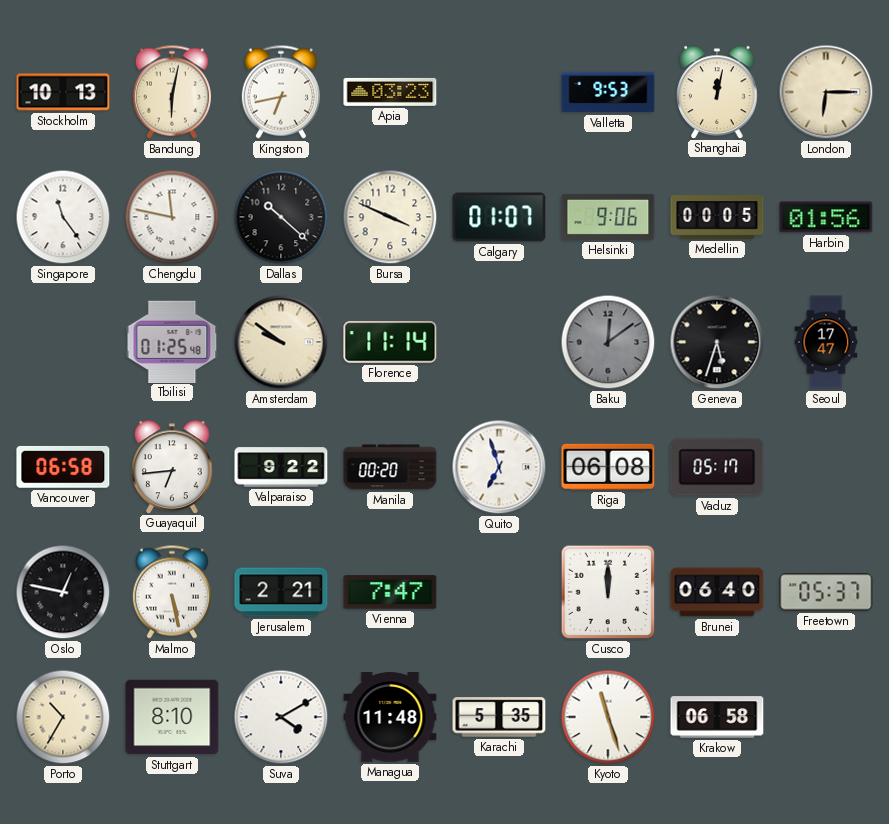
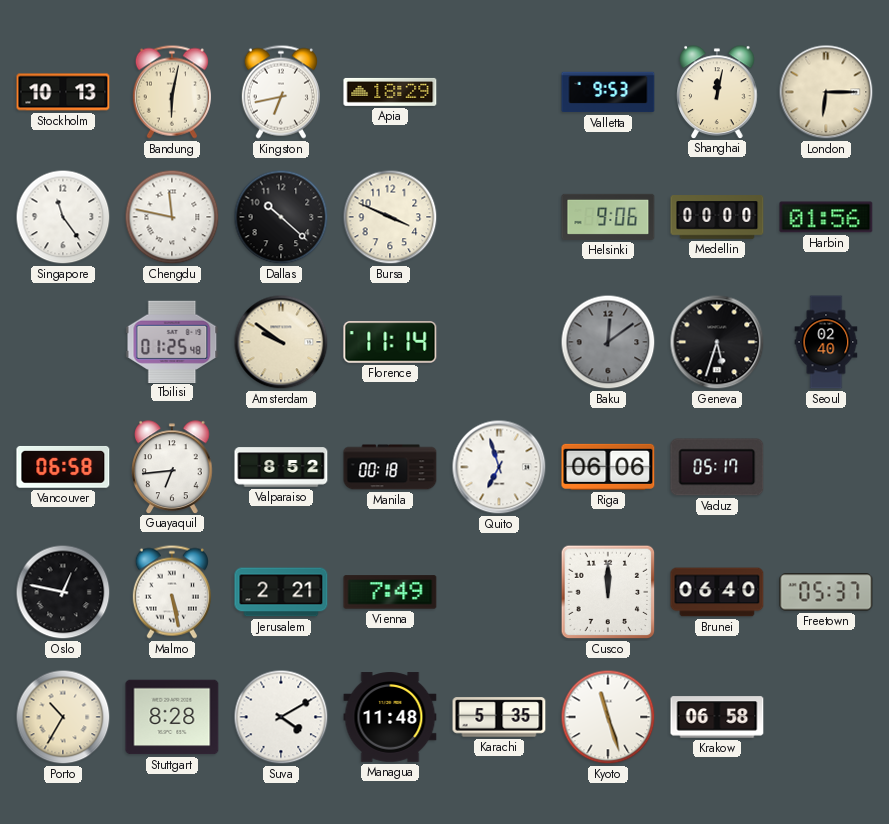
Apia: 03:23 -> 18:29 (390, 92)
Calgary: 01:07 -> none (499, 217)
Medellin: 00:05 -> 00:00 (717, 217)
Seoul: 17:47 -> 02:40 (826, 342)
Valparaiso: 9:22 -> 8:52 (281, 467)
Manila: 00:20 -> 00:18 (390, 467)
Riga: 06:08 -> 06:06 (608, 467)
Vienna: 7:47 -> 7:49 (390, 592)
Stuttgart: 8:10 -> 8:28 (172, 717)
